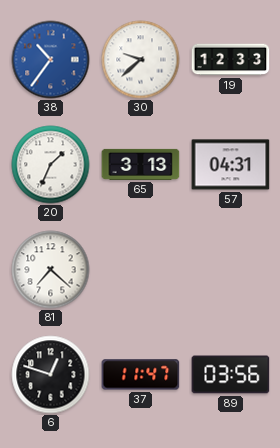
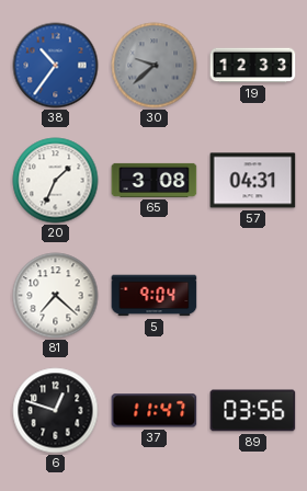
30 dial: white -> grey (155, 66)
65: 3:13 -> 3:08 (155, 180)
5: none -> 9:04 (155, 296)
